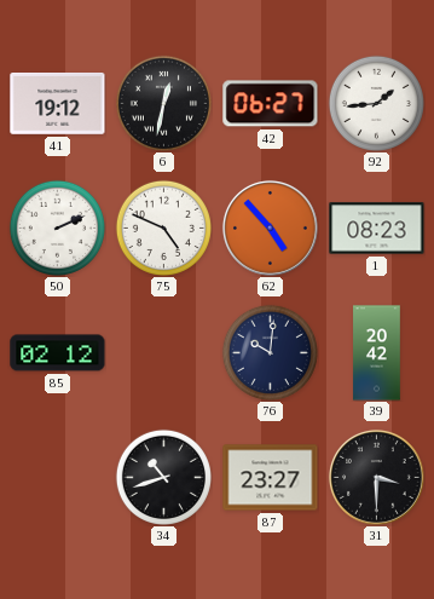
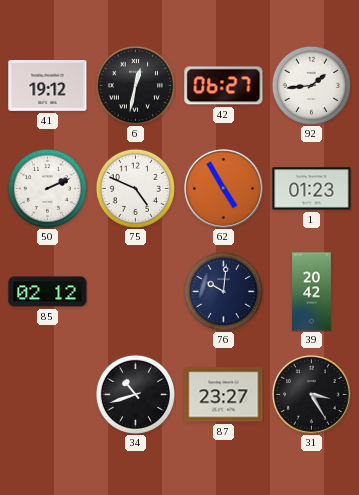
62: 4:53 -> 4:55 (223, 188)
1: 08:23 -> 01:23 (312, 189)
31: 3:30 -> 3:25 (311, 394)
